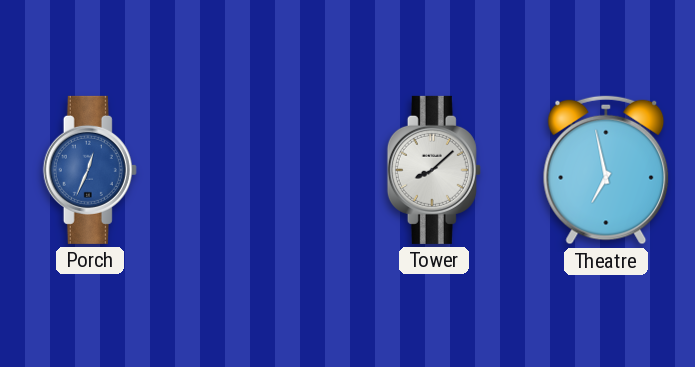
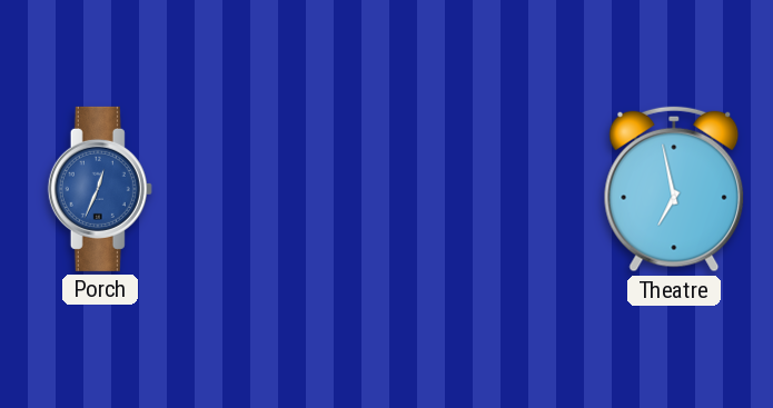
Tower: 8:08 -> none (434, 170)
